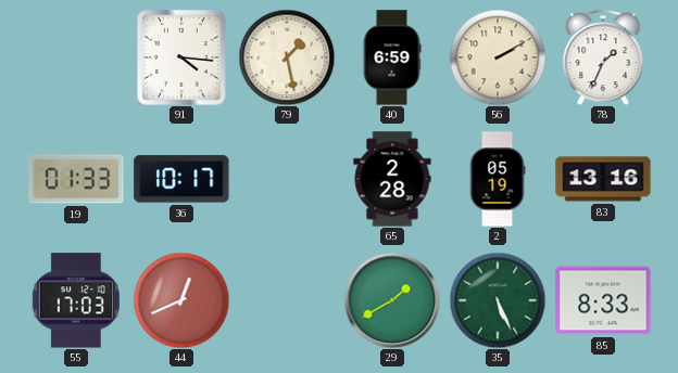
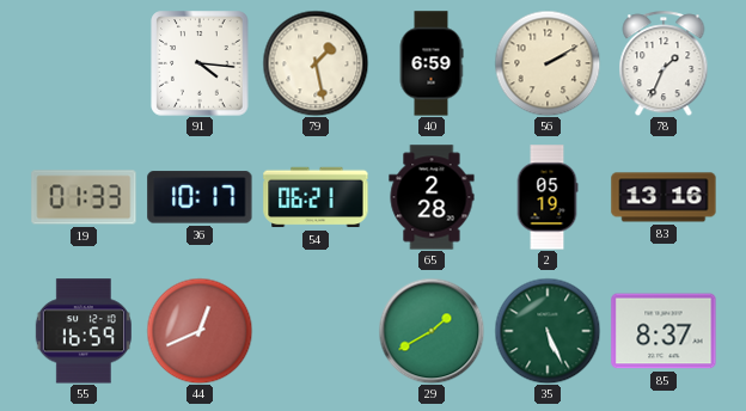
54: none -> 06:21 (316, 197)
55: 17:03 -> 16:59 (84, 331)
85: 8:33 -> 8:37 (664, 331)
